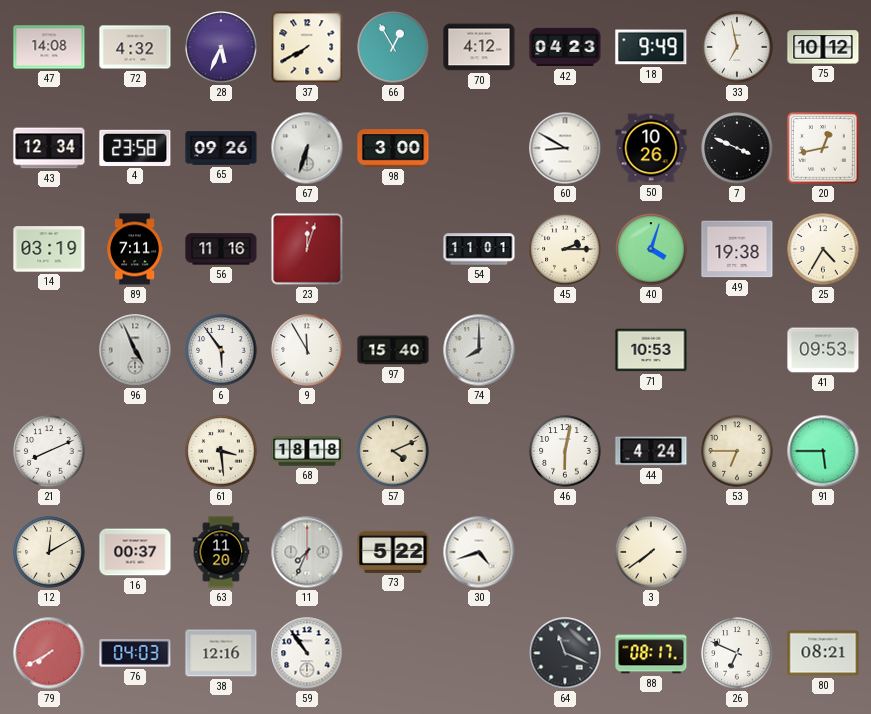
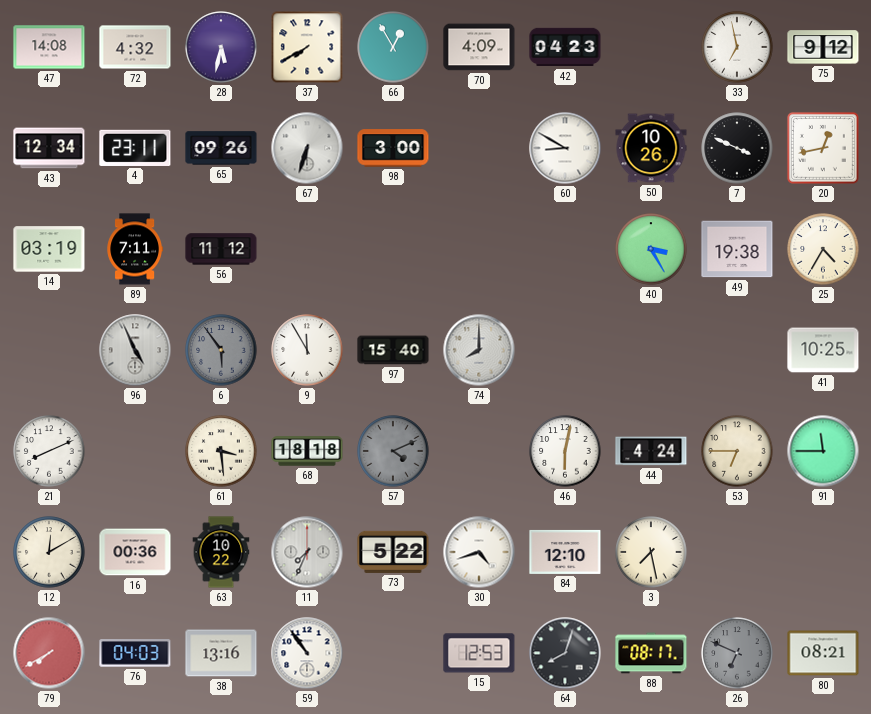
28: 5:34 -> 5:32 (221, 47)
70: 4:12 -> 4:09 (479, 47)
18: 9:49 -> none (651, 47)
75: 10:12 -> 9:12 (823, 47)
4: 23:58 -> 23:11 (135, 148)
56: 11:16 -> 11:12 (221, 249)
23: 12:03 -> none (307, 249)
54: 11:01 -> none (479, 249)
45: 2:15 -> none (565, 249)
40: 4:03 -> 3:25 (651, 249)
6 dial: white -> grey (221, 350)
71: 10:53 -> none (651, 350)
41: 09:53 -> 10:25 (823, 350)
57 dial: cream -> grey (393, 451)
91: 5:45 -> 11:45 (823, 451)
16: 00:37 -> 00:36 (135, 552)
63: 11:20 -> 10:22 (221, 552)
84: none -> 12:10 (565, 552)
3: 7:39 -> 7:28 (651, 552)
38: 12:16 -> 13:16 (221, 653)
15: none -> 12:53 (479, 653)
64: 11:19 -> 8:03 (565, 653)
26 dial: white -> grey (737, 653)
